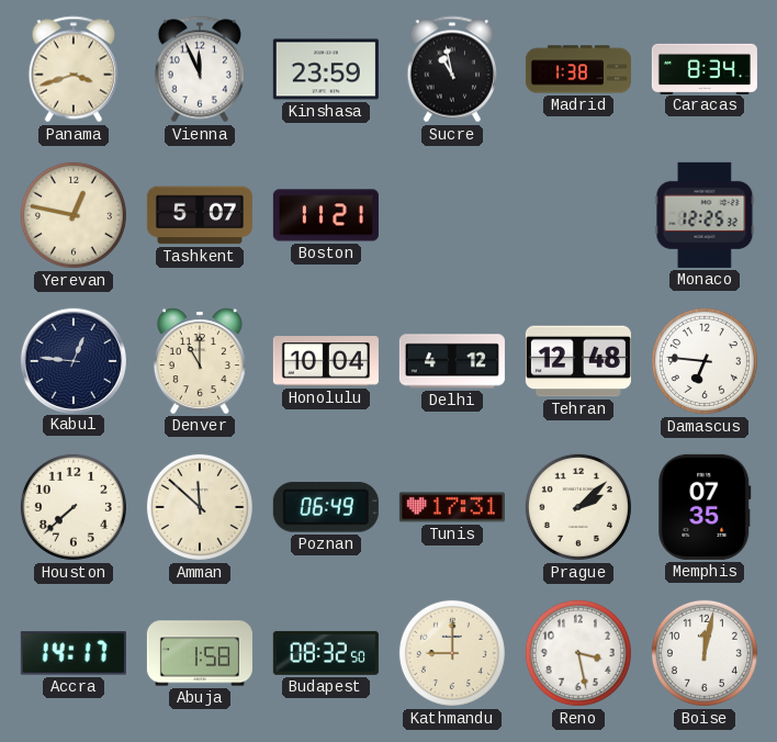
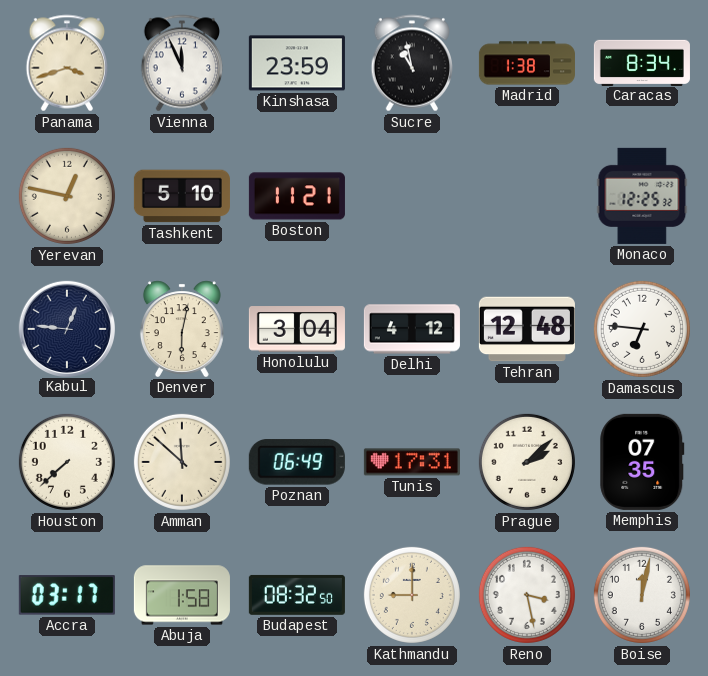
Tashkent: 5:07 -> 5:10 (182, 196)
Denver: 11:00 -> 6:02 (182, 329)
Honolulu: 10:04 -> 3:04 (297, 329)
Accra: 14:17 -> 03:17 (67, 595)
